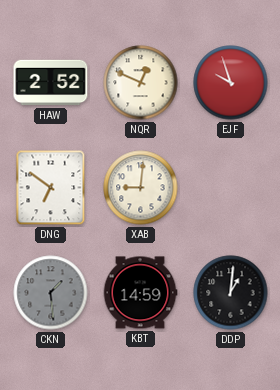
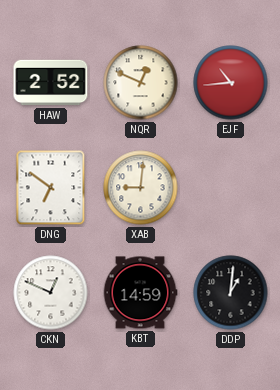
EJF: 9:57 -> 10:44 (231, 83)
CKN: 1:29 -> 12:49 (51, 293)
CKN dial: grey -> white (51, 293)
